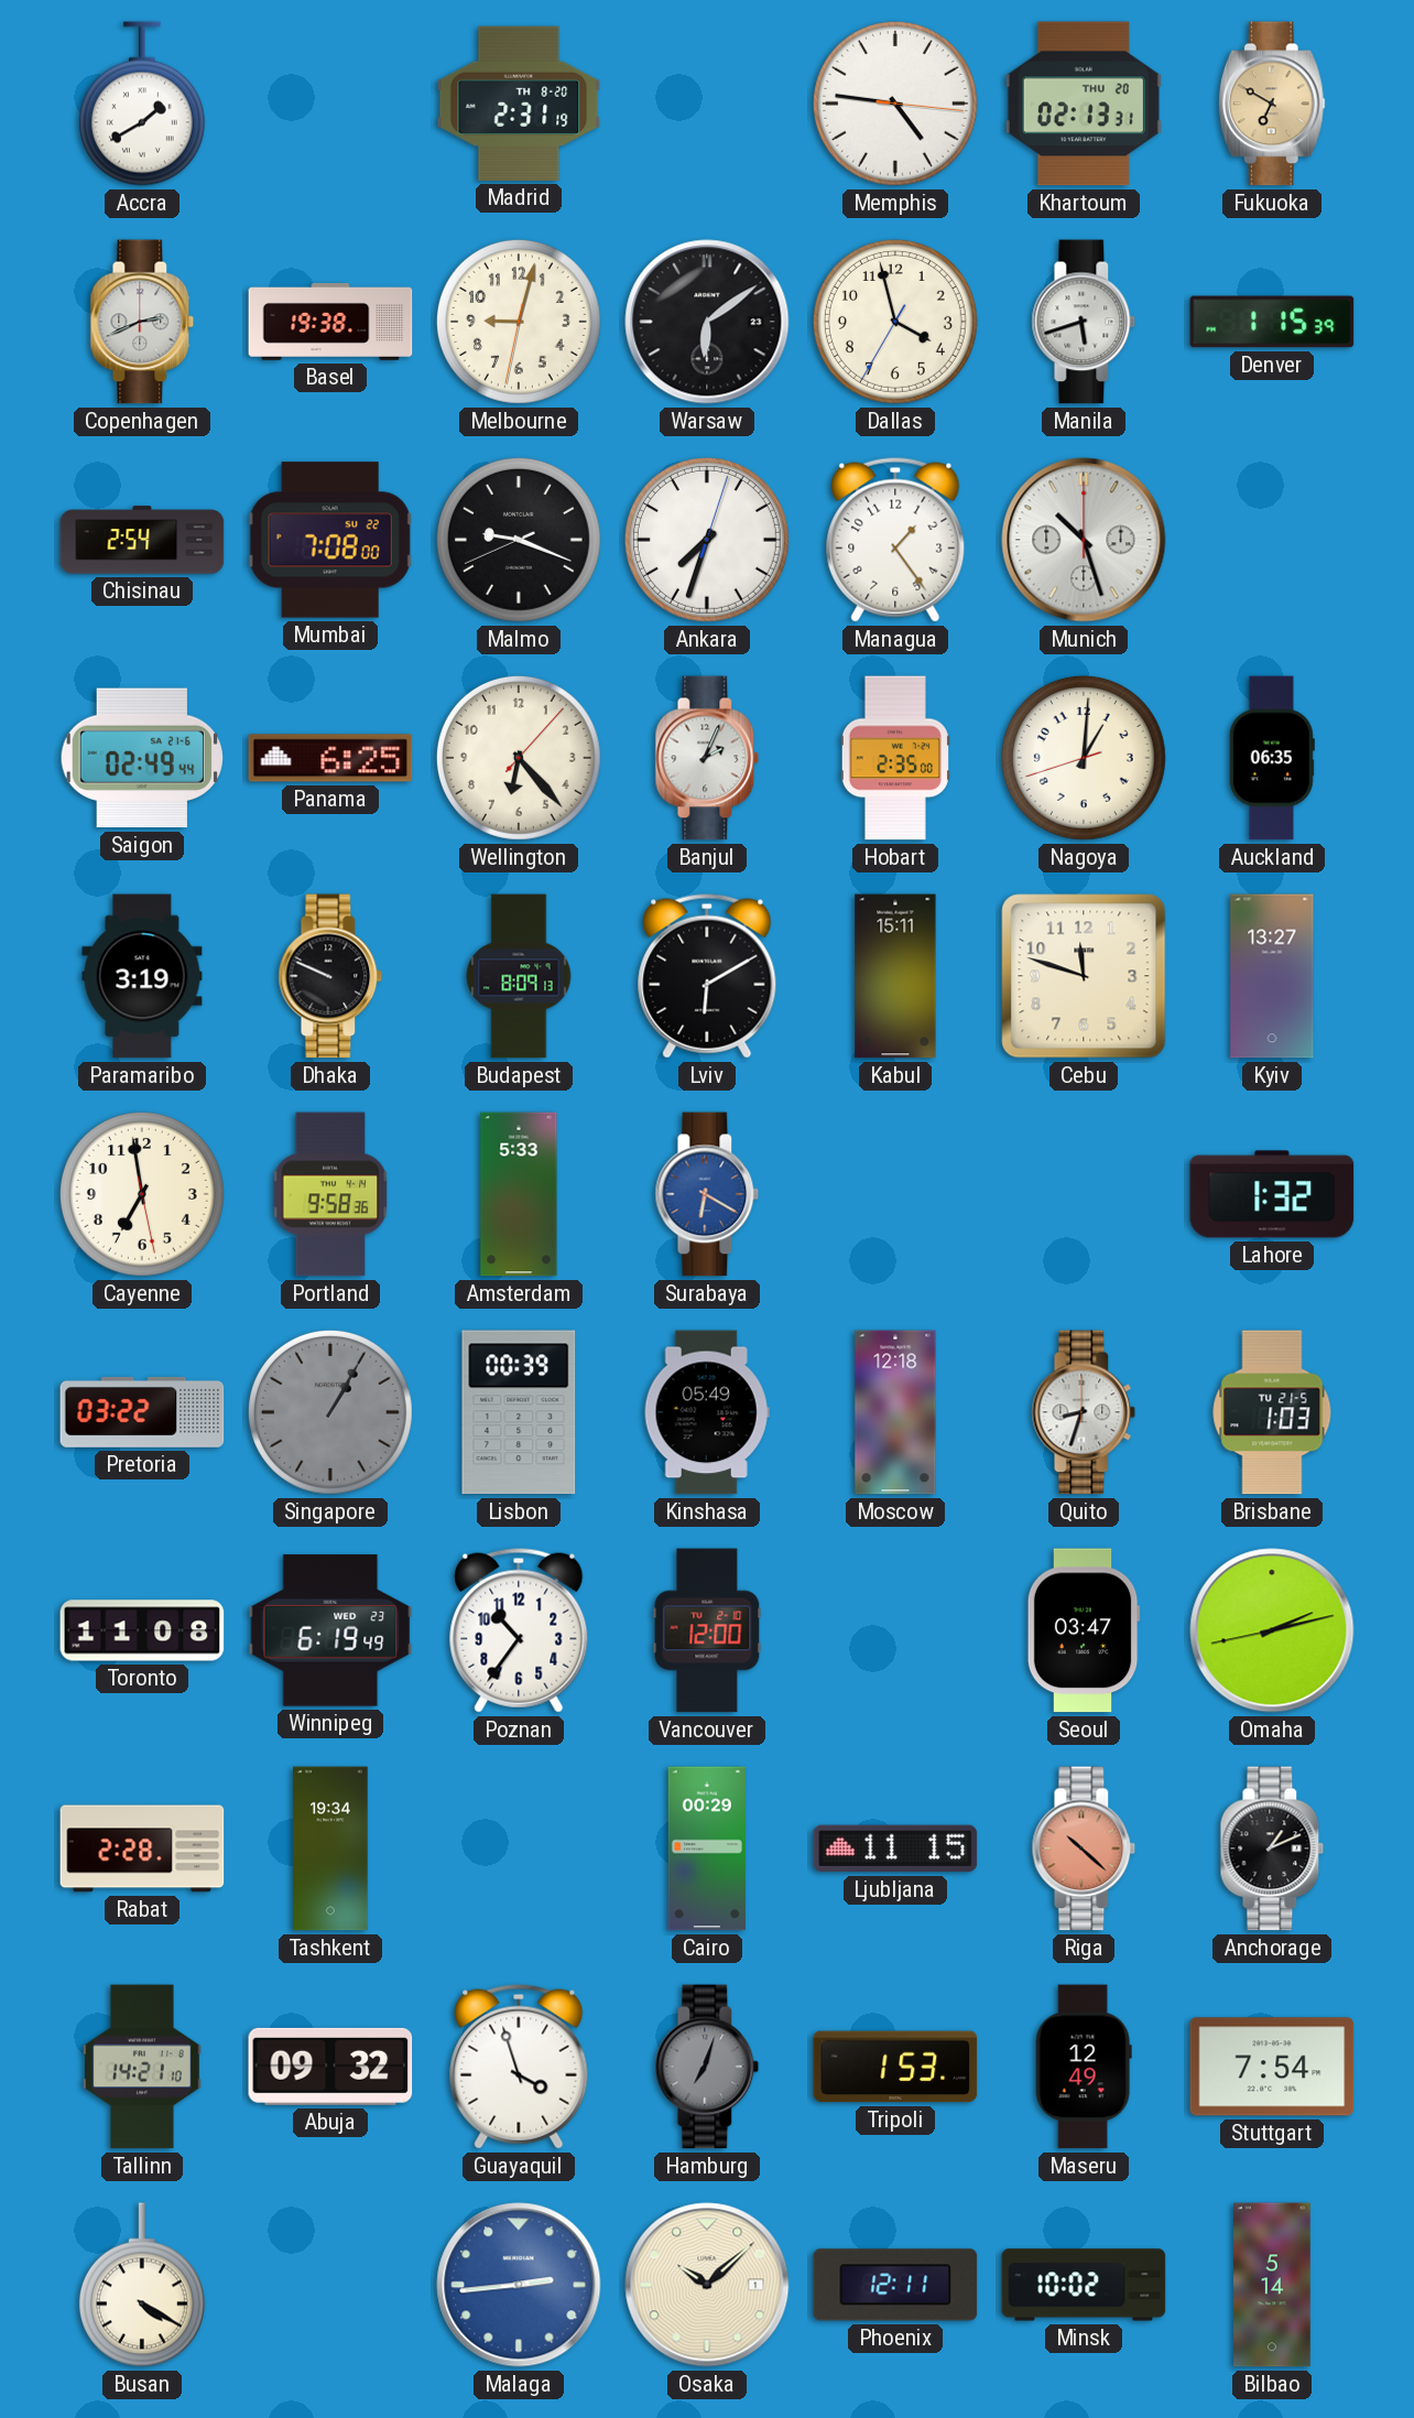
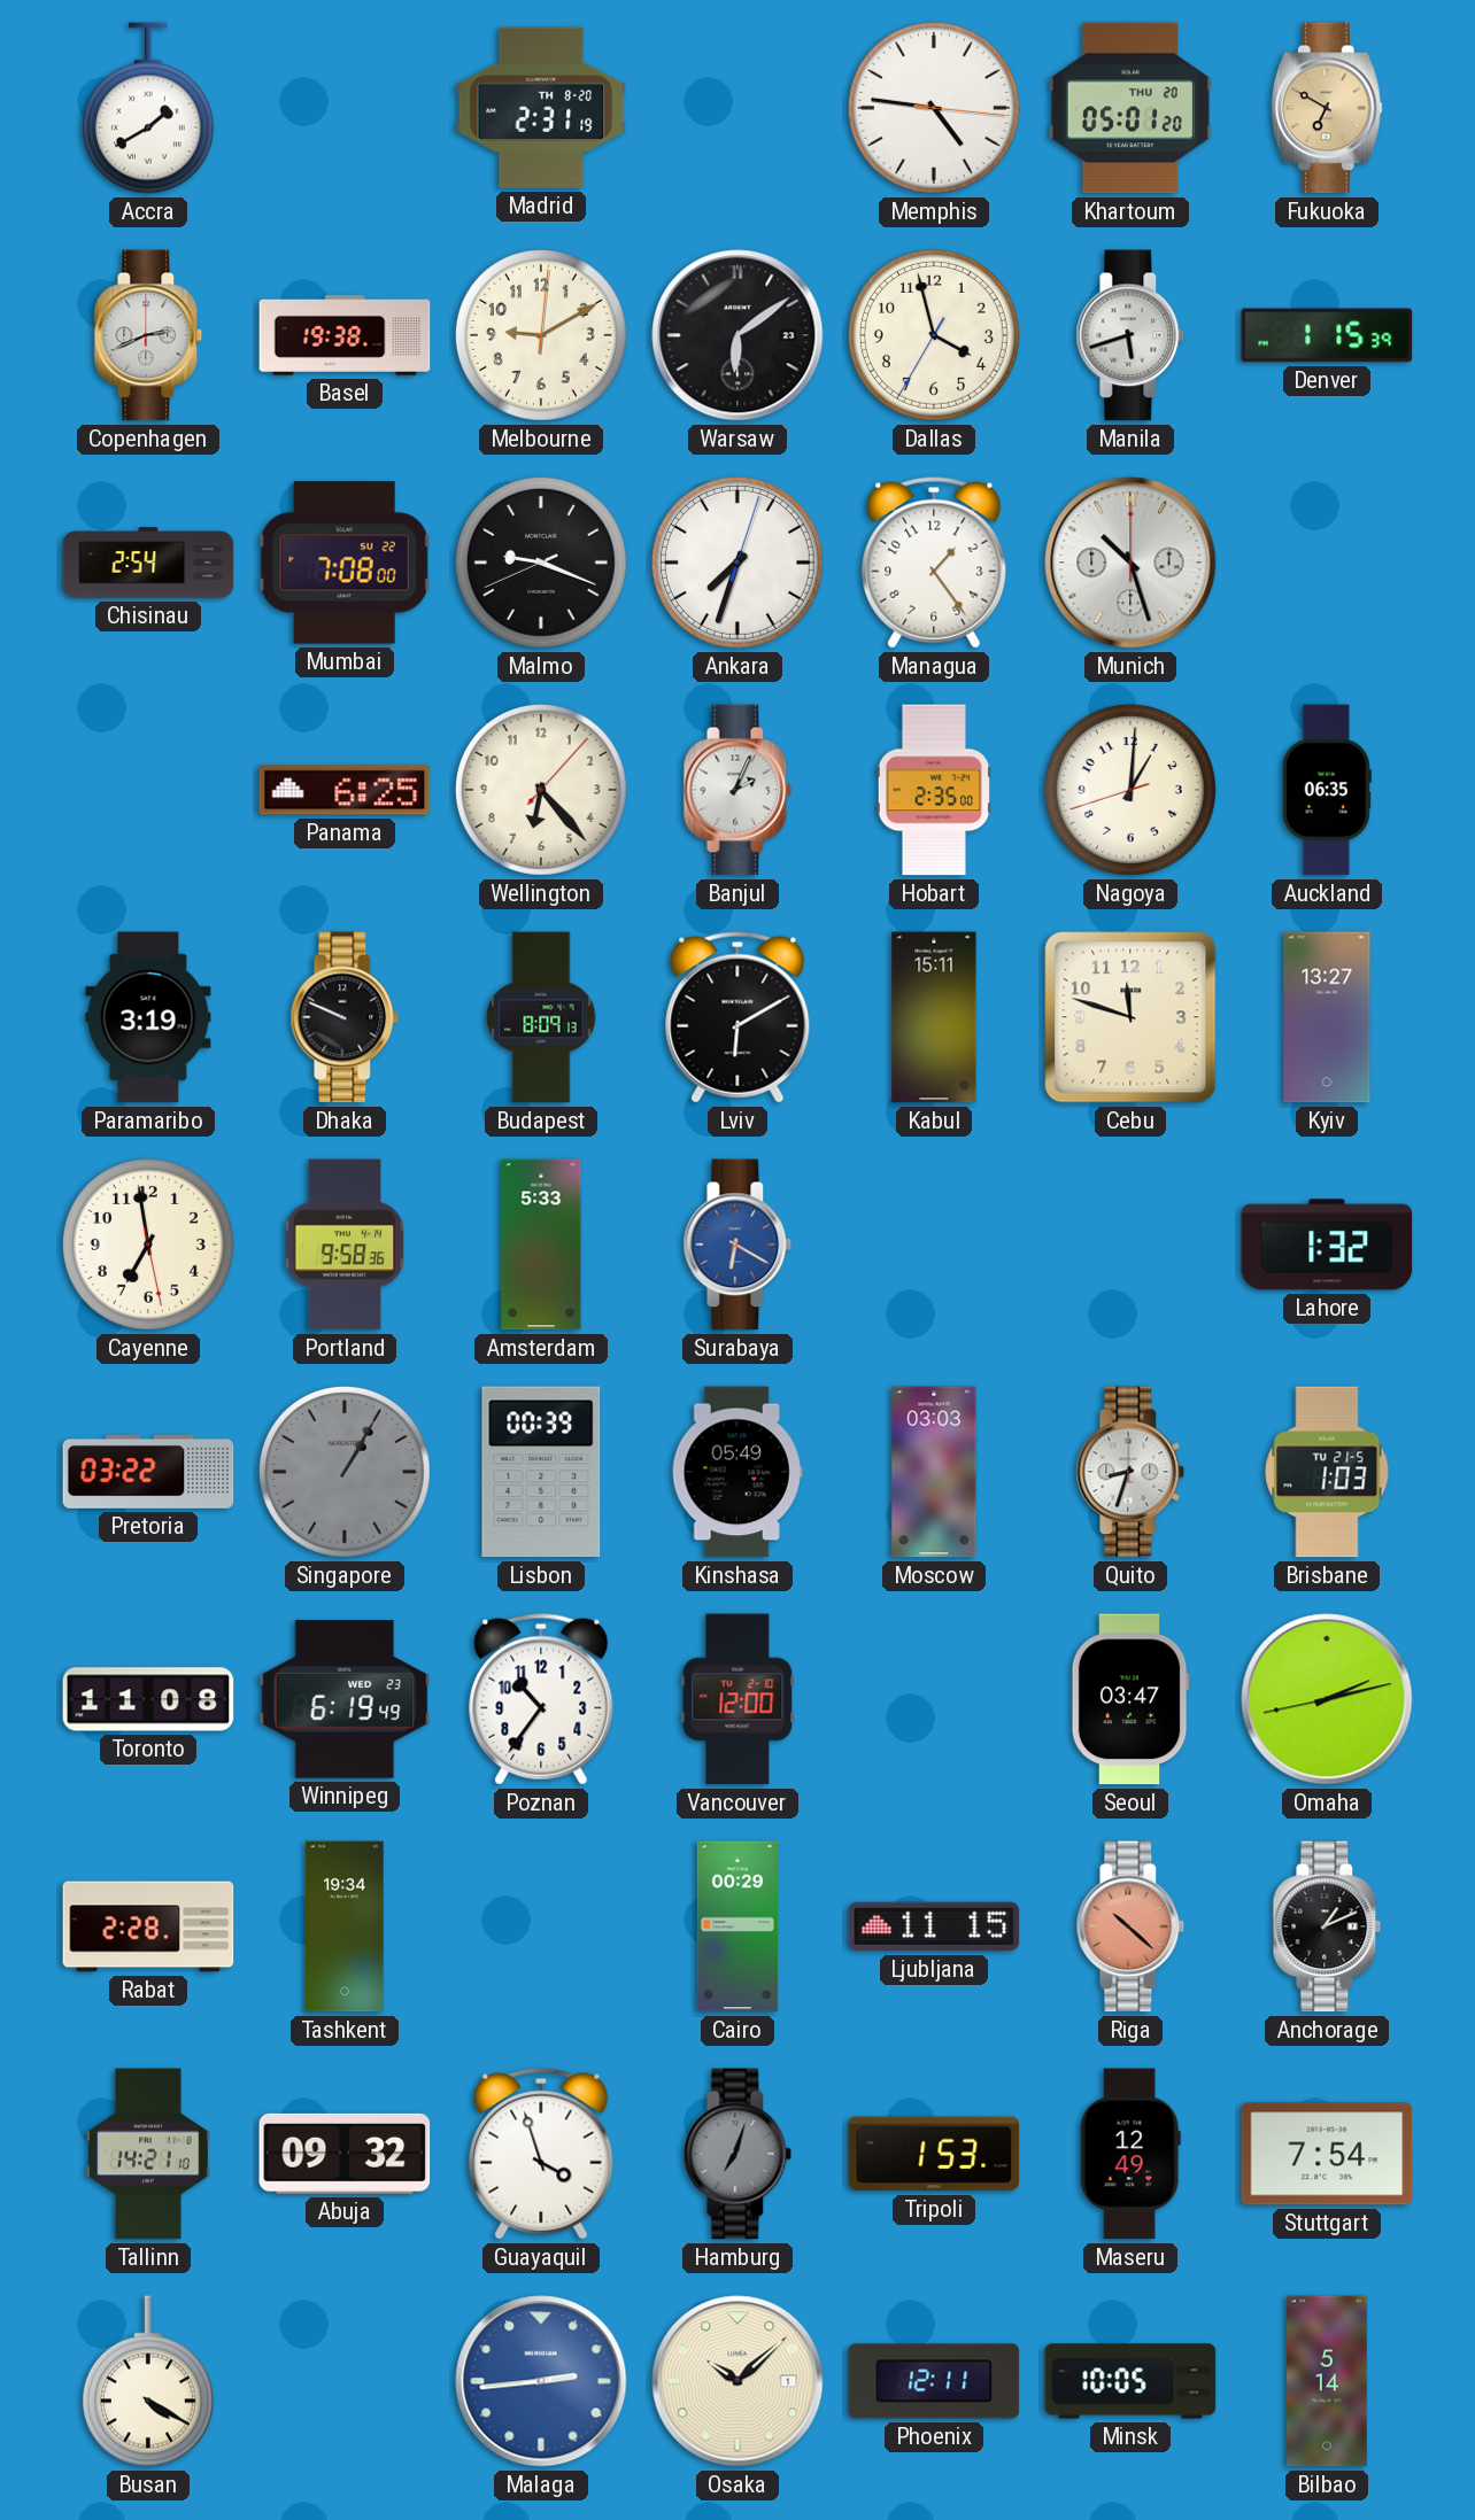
Khartoum: 02:13 -> 05:01 (1130, 108)
Melbourne: 9:02 -> 9:10 (541, 335)
Saigon: 02:49 -> none (141, 758)
Moscow: 12:18 -> 03:03 (934, 1472)
Minsk: 10:02 -> 10:05 (1130, 2381)
